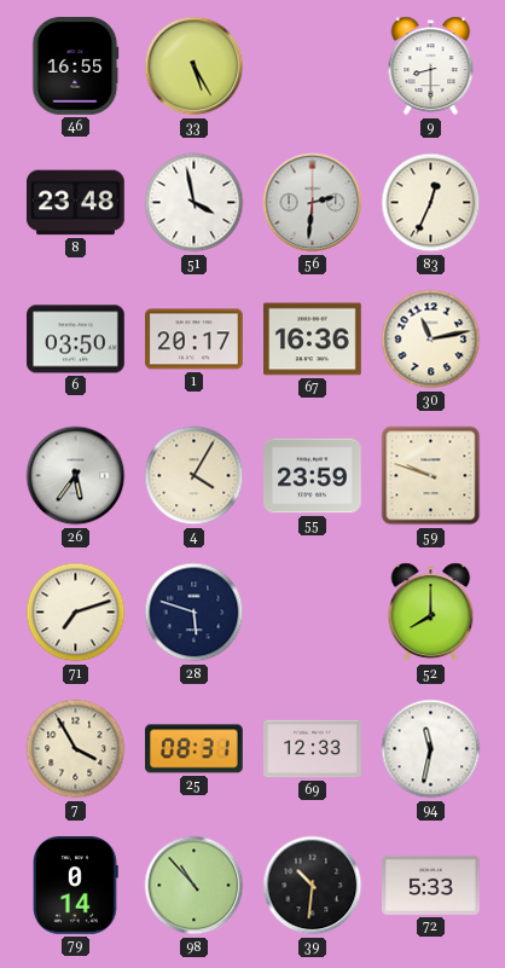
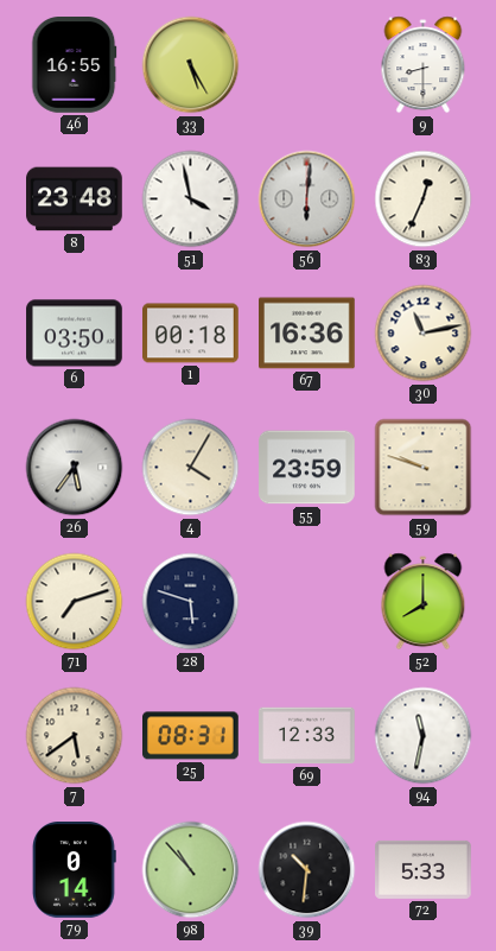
56: 2:31 -> 6:01 (307, 199)
1: 20:17 -> 00:18 (191, 334)
7: 3:55 -> 5:39 (75, 736)
